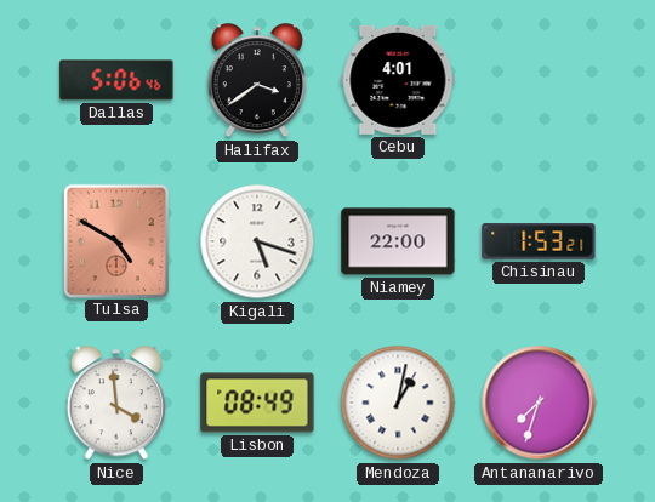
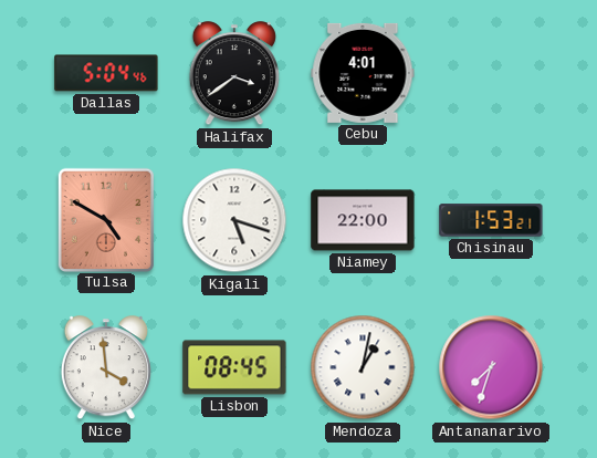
Dallas: 5:06 -> 5:04 (106, 73)
Lisbon: 08:49 -> 08:45 (234, 367)
